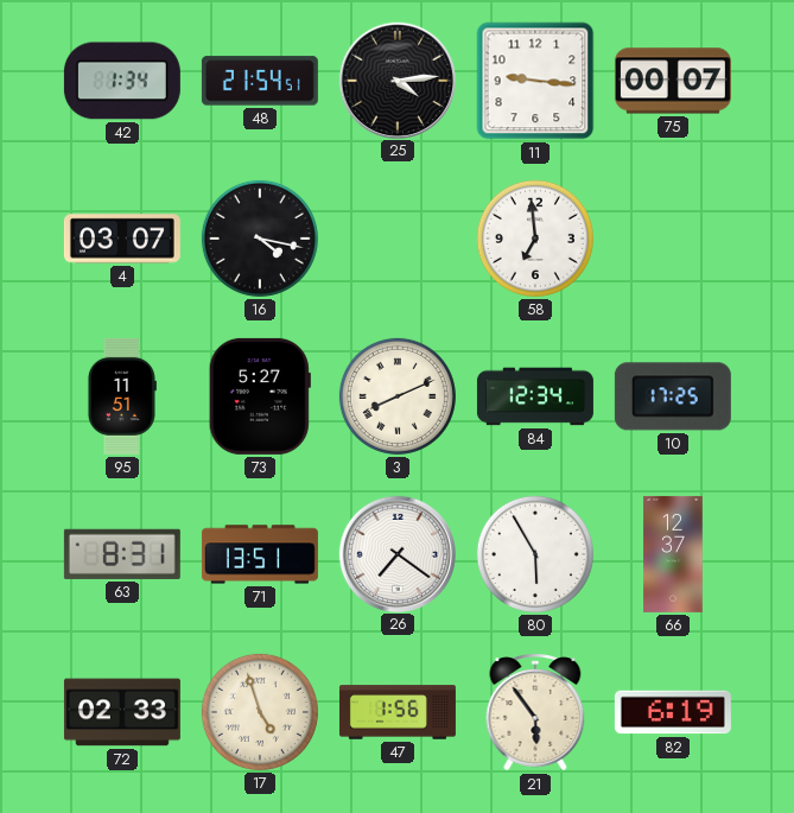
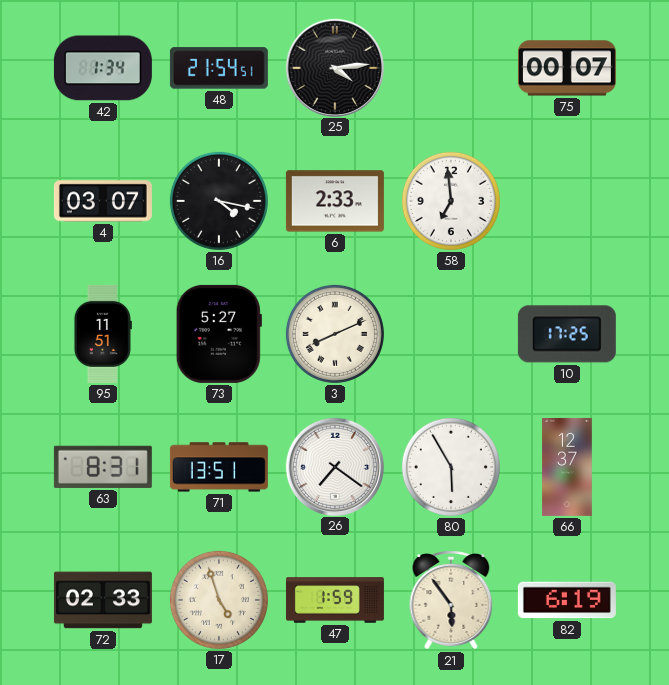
11: 9:16 -> none (535, 81)
6: none -> 2:33 (335, 201)
84: 12:34 -> none (535, 396)
47: 1:56 -> 1:59 (335, 600)
